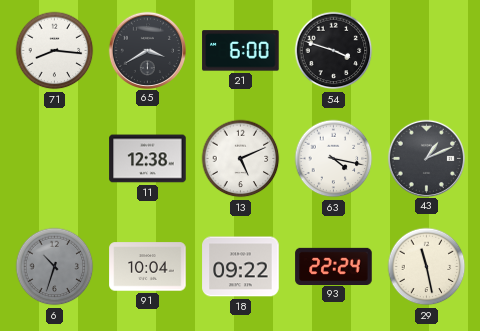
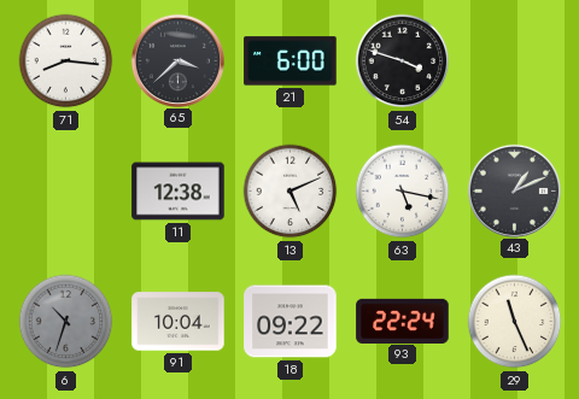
65: 3:40 -> 3:38 (177, 60)
63: 4:17 -> 5:17 (403, 192)
29: 11:28 -> 11:26 (515, 322)
